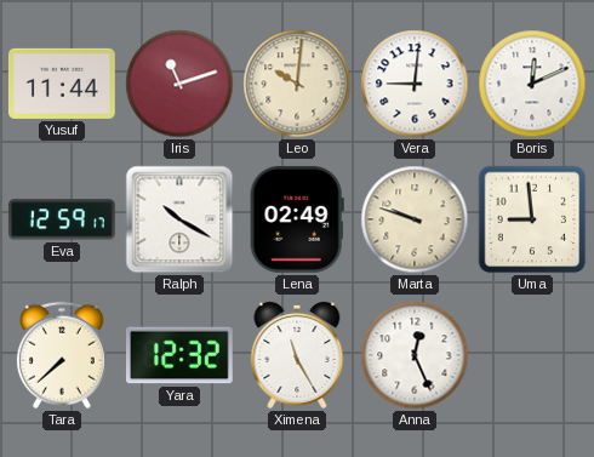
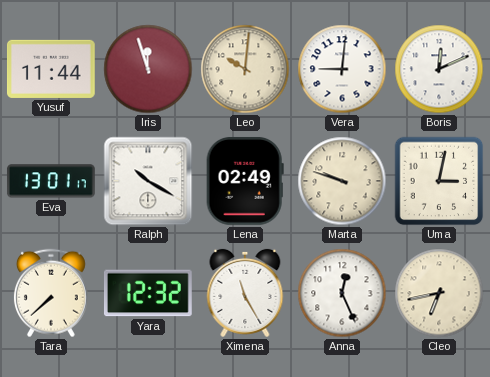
Iris: 11:12 -> 11:57 (148, 69)
Eva: 12:59 -> 13:01 (51, 181)
Uma: 8:59 -> 3:02 (439, 181)
Cleo: none -> 6:43 (439, 293)
